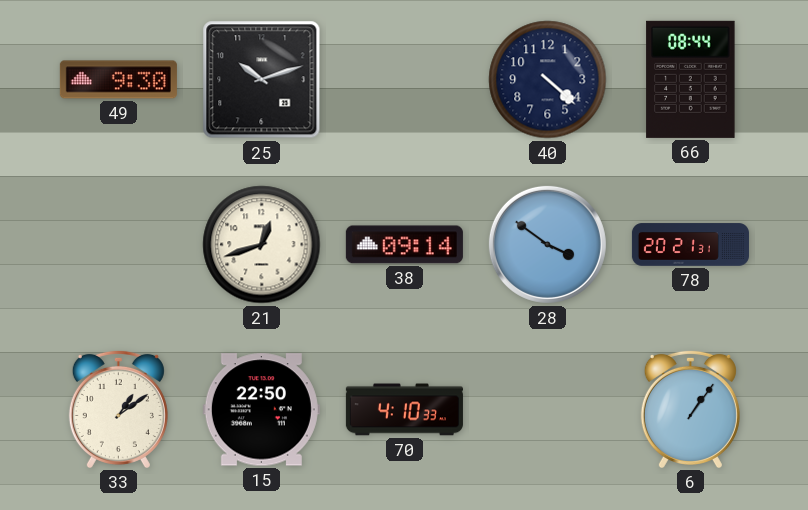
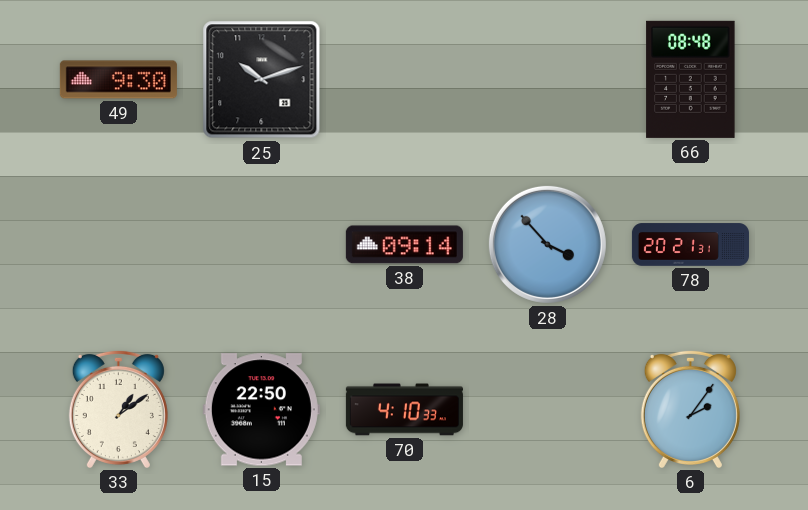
40: 4:22 -> none (548, 80)
66: 08:44 -> 08:48 (691, 79)
21: 12:42 -> none (262, 245)
28: 3:51 -> 3:53 (547, 244)
6: 1:06 -> 2:06 (690, 409)
